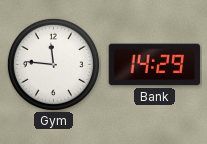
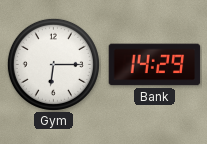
Gym: 11:46 -> 6:15 (53, 64)
